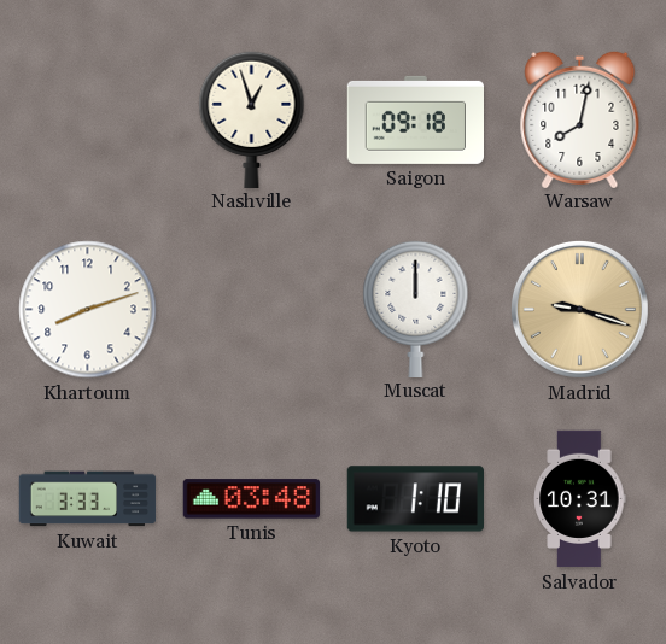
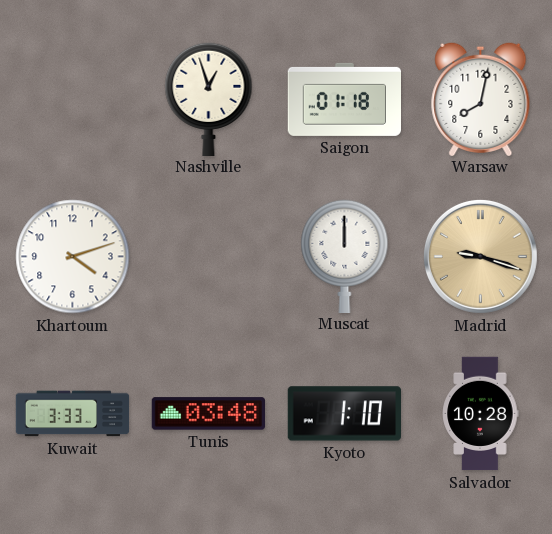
Saigon: 09:18 -> 01:18 (344, 99)
Khartoum: 8:12 -> 4:12 (73, 257)
Salvador: 10:31 -> 10:28 (481, 414)
